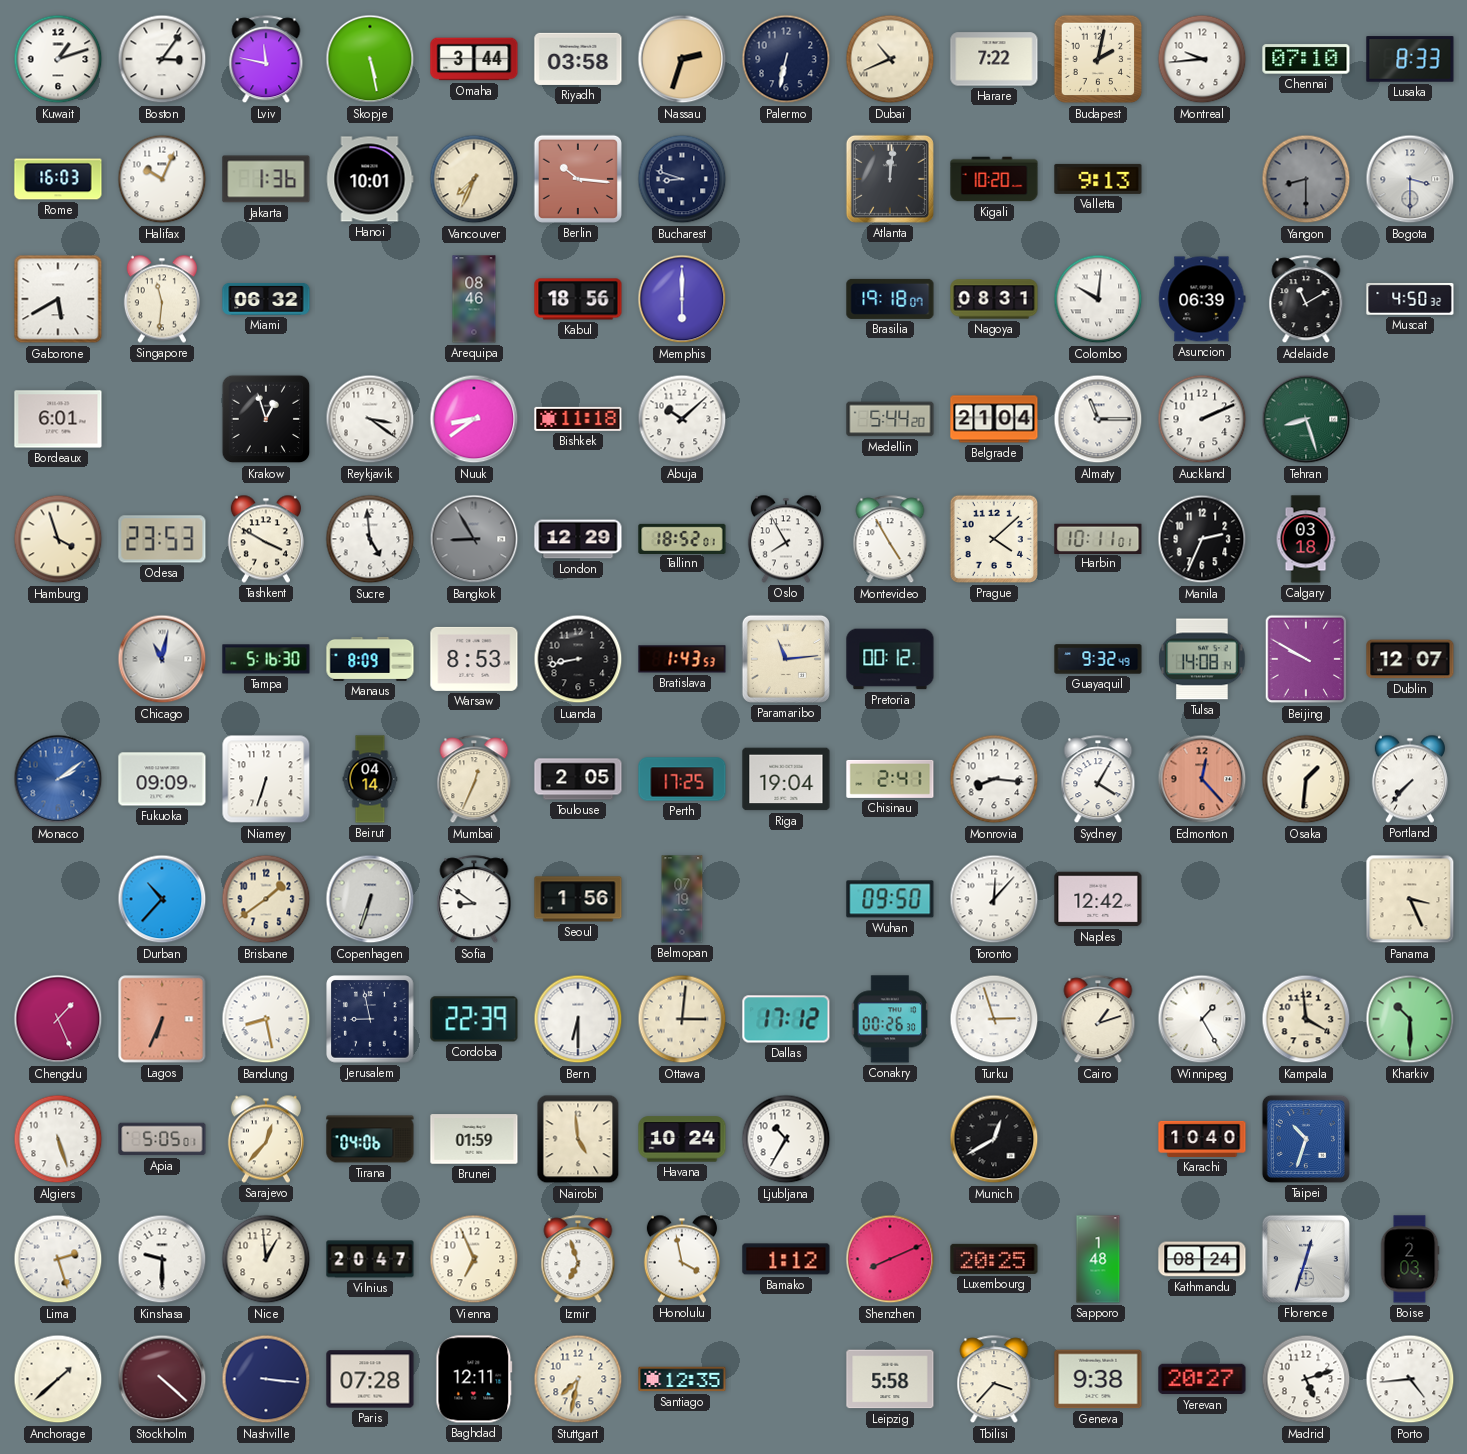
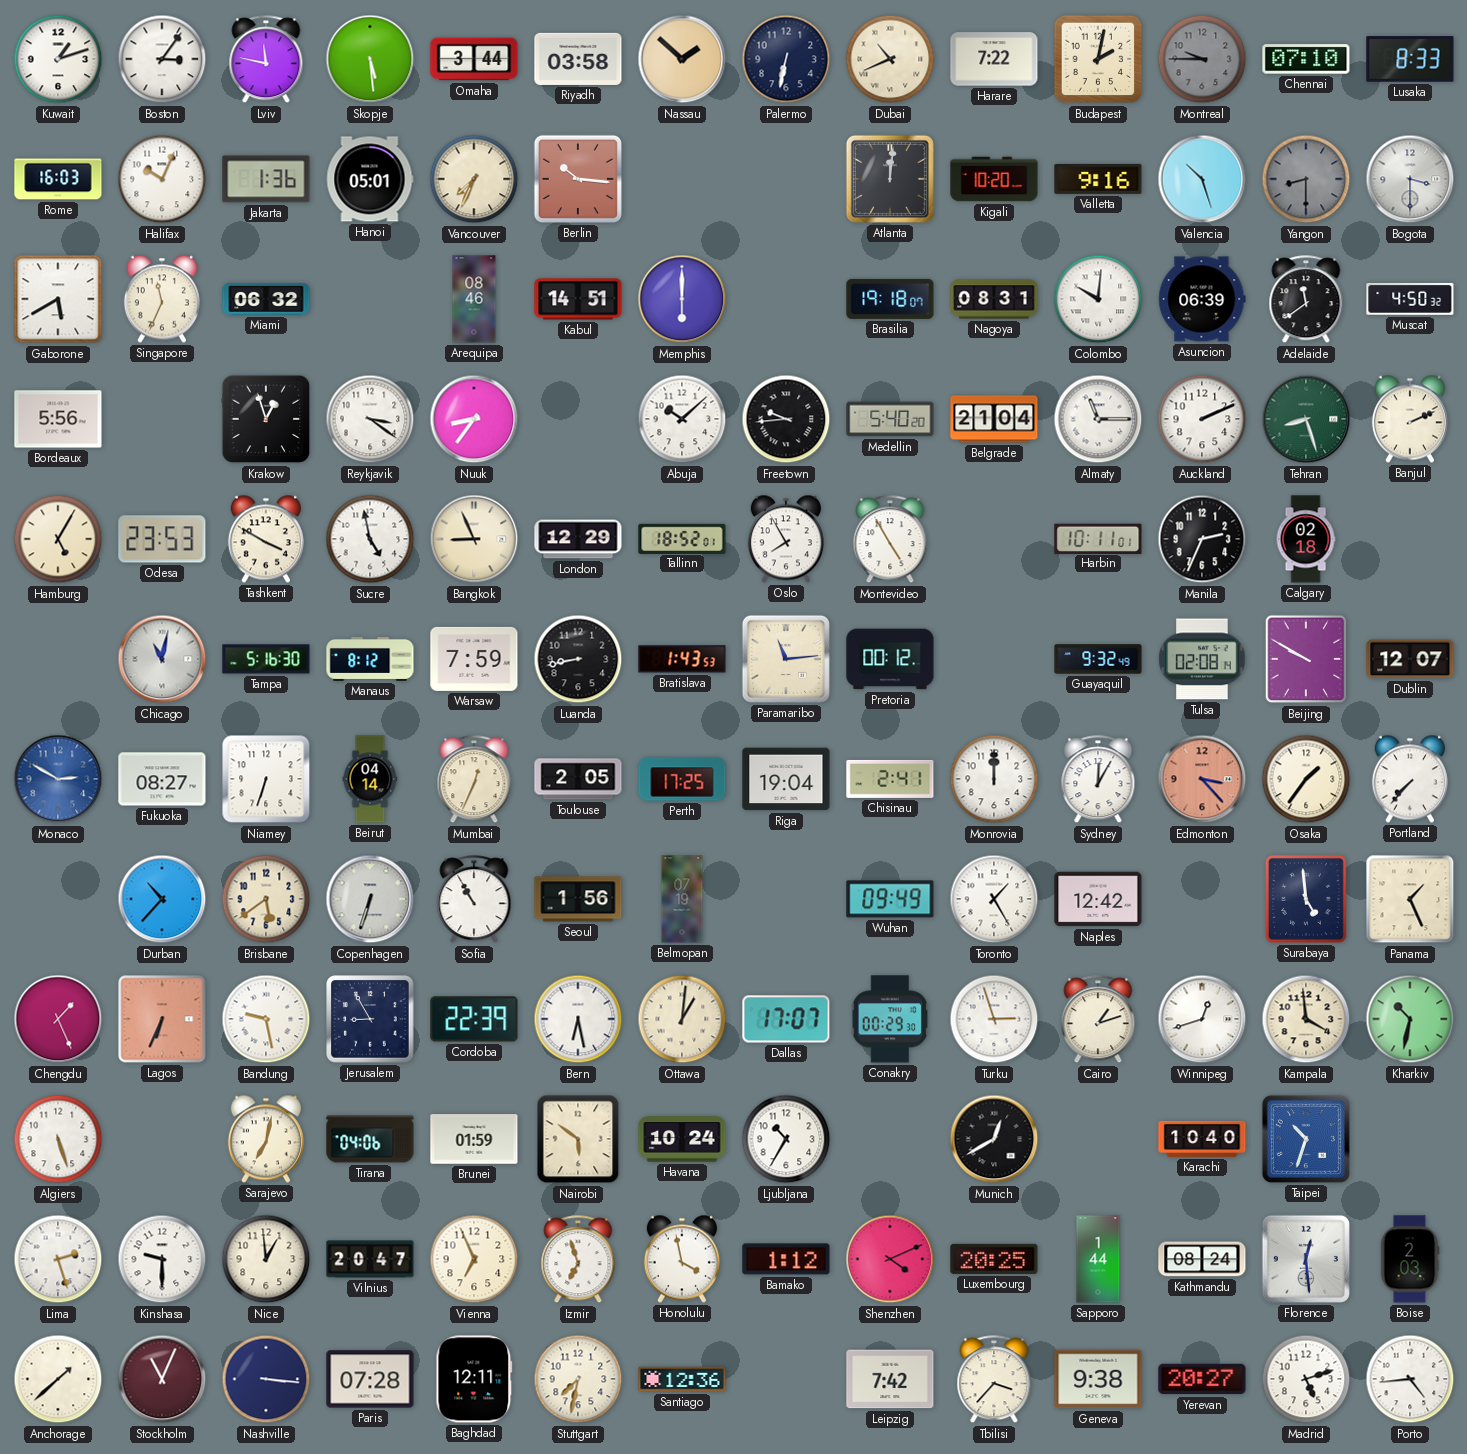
Skopje: 5:28 -> 5:29 (370, 59)
Nassau: 2:33 -> 1:52 (682, 59)
Montreal: 9:44 -> 9:45 (1202, 59)
Montreal dial: white -> grey (1202, 59)
Hanoi: 10:01 -> 05:01 (370, 179)
Bucharest: 8:48 -> none (682, 179)
Valletta: 9:13 -> 9:16 (1098, 179)
Valencia: none -> 10:27 (1202, 179)
Singapore: 11:31 -> 11:34 (162, 299)
Kabul: 18:56 -> 14:51 (578, 299)
Adelaide: 11:10 -> 11:39 (1306, 300)
Bordeaux: 6:01 -> 5:56 (58, 419)
Nuuk: 8:39 -> 8:36 (474, 419)
Bishkek: 11:18 -> none (578, 419)
Freetown: none -> 9:44 (786, 419)
Medellin: 5:44 -> 5:40 (890, 419)
Banjul: none -> 2:11 (1410, 419)
Hamburg: 3:57 -> 5:05 (58, 539)
Sucre: 4:59 -> 4:58 (370, 539)
Bangkok: 8:55 -> 8:56 (474, 539)
Bangkok dial: grey -> cream (474, 539)
Prague: 4:08 -> none (994, 539)
Calgary: 03:18 -> 02:18 (1306, 539)
Manaus: 8:09 -> 8:12 (370, 659)
Warsaw: 8:53 -> 7:59 (474, 659)
Tulsa: 14:08 -> 02:08 (1202, 659)
Monaco: 2:09 -> 2:50 (58, 779)
Fukuoka: 09:09 -> 08:27 (162, 779)
Monrovia: 8:16 -> 12:00 (994, 779)
Sydney: 4:05 -> 12:05 (1098, 780)
Edmonton: 12:23 -> 3:23 (1202, 779)
Osaka: 1:31 -> 1:36 (1306, 779)
Brisbane: 1:39 -> 5:39 (266, 899)
Sofia: 8:51 -> 10:55 (474, 900)
Wuhan: 09:50 -> 09:49 (890, 899)
Toronto: 12:07 -> 1:25 (994, 899)
Surabaya: none -> 4:59 (1306, 899)
Panama: 3:26 -> 1:26 (1410, 899)
Bandung: 8:28 -> 9:28 (266, 1019)
Jerusalem: 8:58 -> 8:55 (370, 1019)
Bern: 6:30 -> 6:28 (578, 1019)
Ottawa: 3:01 -> 1:01 (682, 1019)
Dallas: 17:12 -> 17:07 (786, 1019)
Conakry: 00:26 -> 00:29 (890, 1019)
Winnipeg: 1:25 -> 12:42 (1202, 1019)
Kharkiv: 10:30 -> 10:32 (1410, 1019)
Apia: 5:05 -> none (162, 1139)
Sarajevo: 12:37 -> 7:02 (266, 1139)
Nairobi: 4:59 -> 5:51 (578, 1139)
Shenzhen: 8:11 -> 4:11 (890, 1259)
Sapporo: 1:48 -> 1:44 (1098, 1259)
Florence: 12:33 -> 12:29 (1306, 1259)
Stockholm: 4:22 -> 11:04 (162, 1379)
Santiago: 12:35 -> 12:36 (682, 1379)
Leipzig: 5:58 -> 7:42 (890, 1379)
